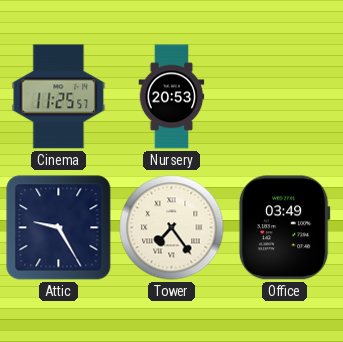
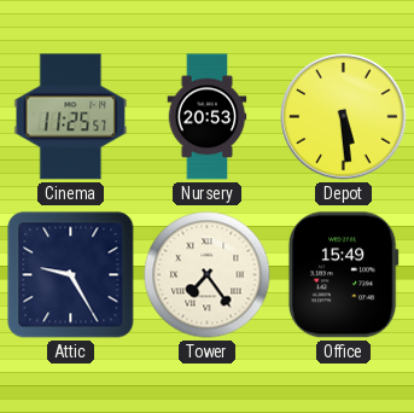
Depot: none -> 5:29 (344, 117)
Office: 03:49 -> 15:49 (343, 275)
